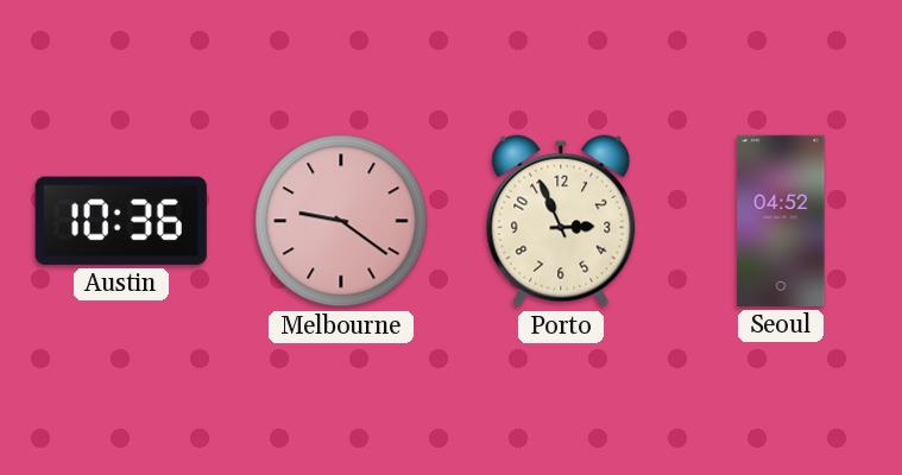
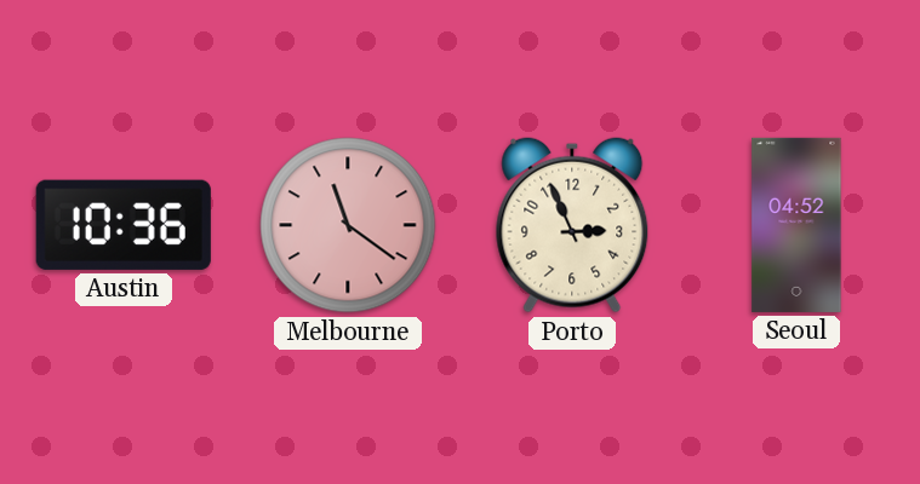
Melbourne: 9:21 -> 11:21 (348, 225)
